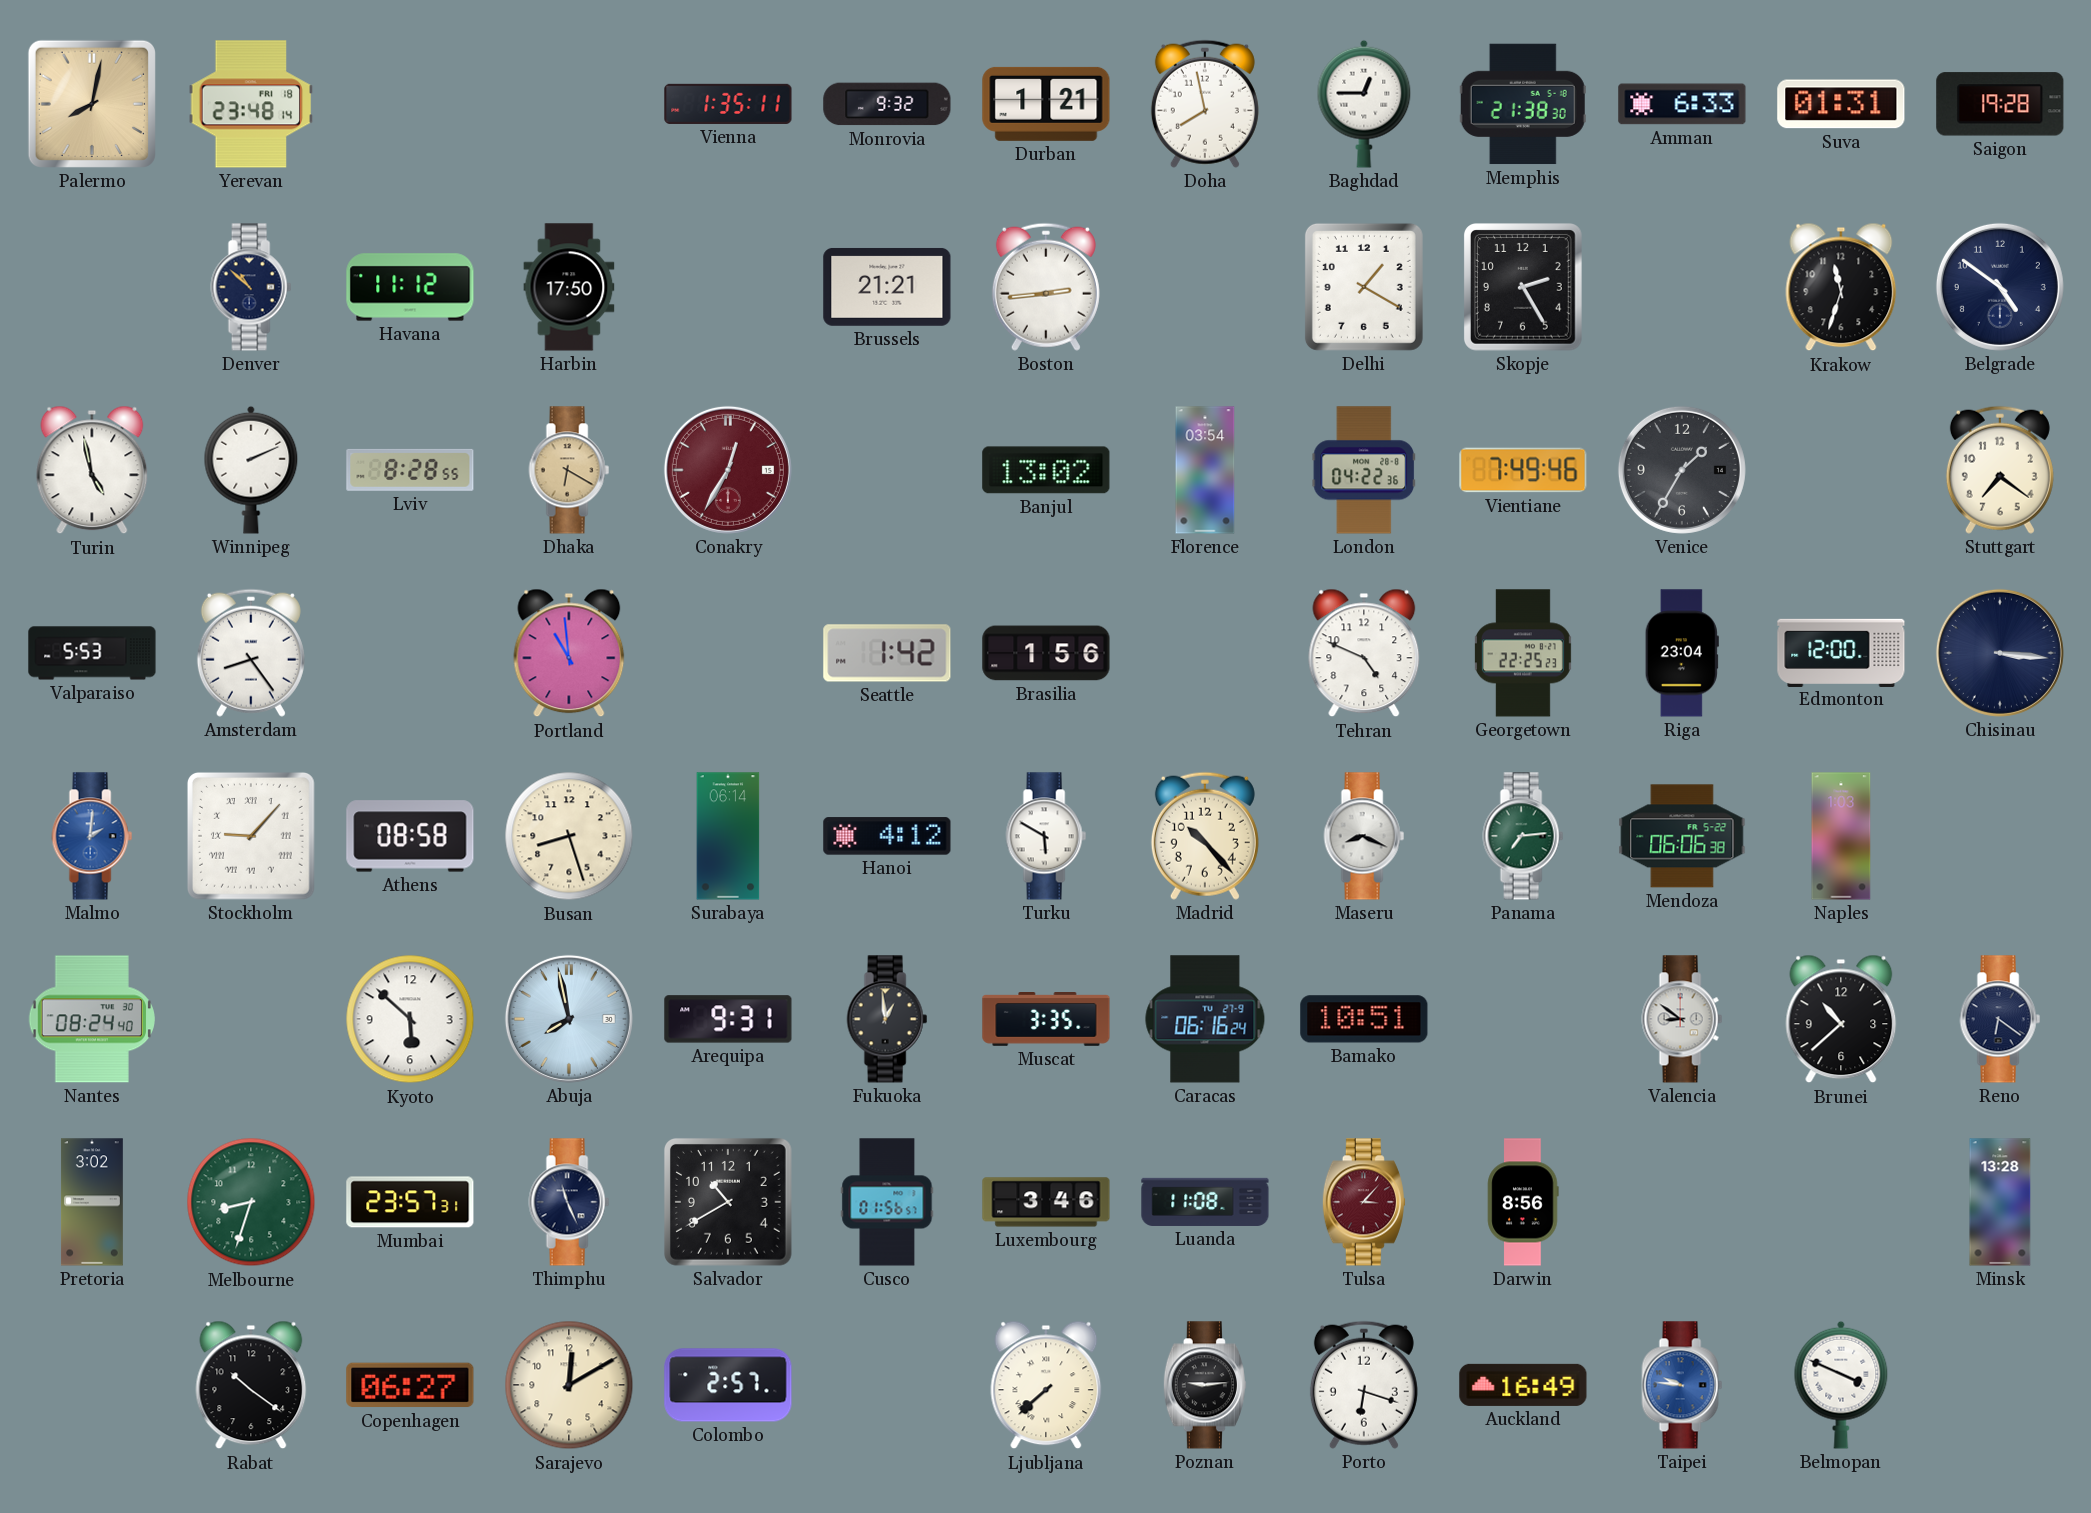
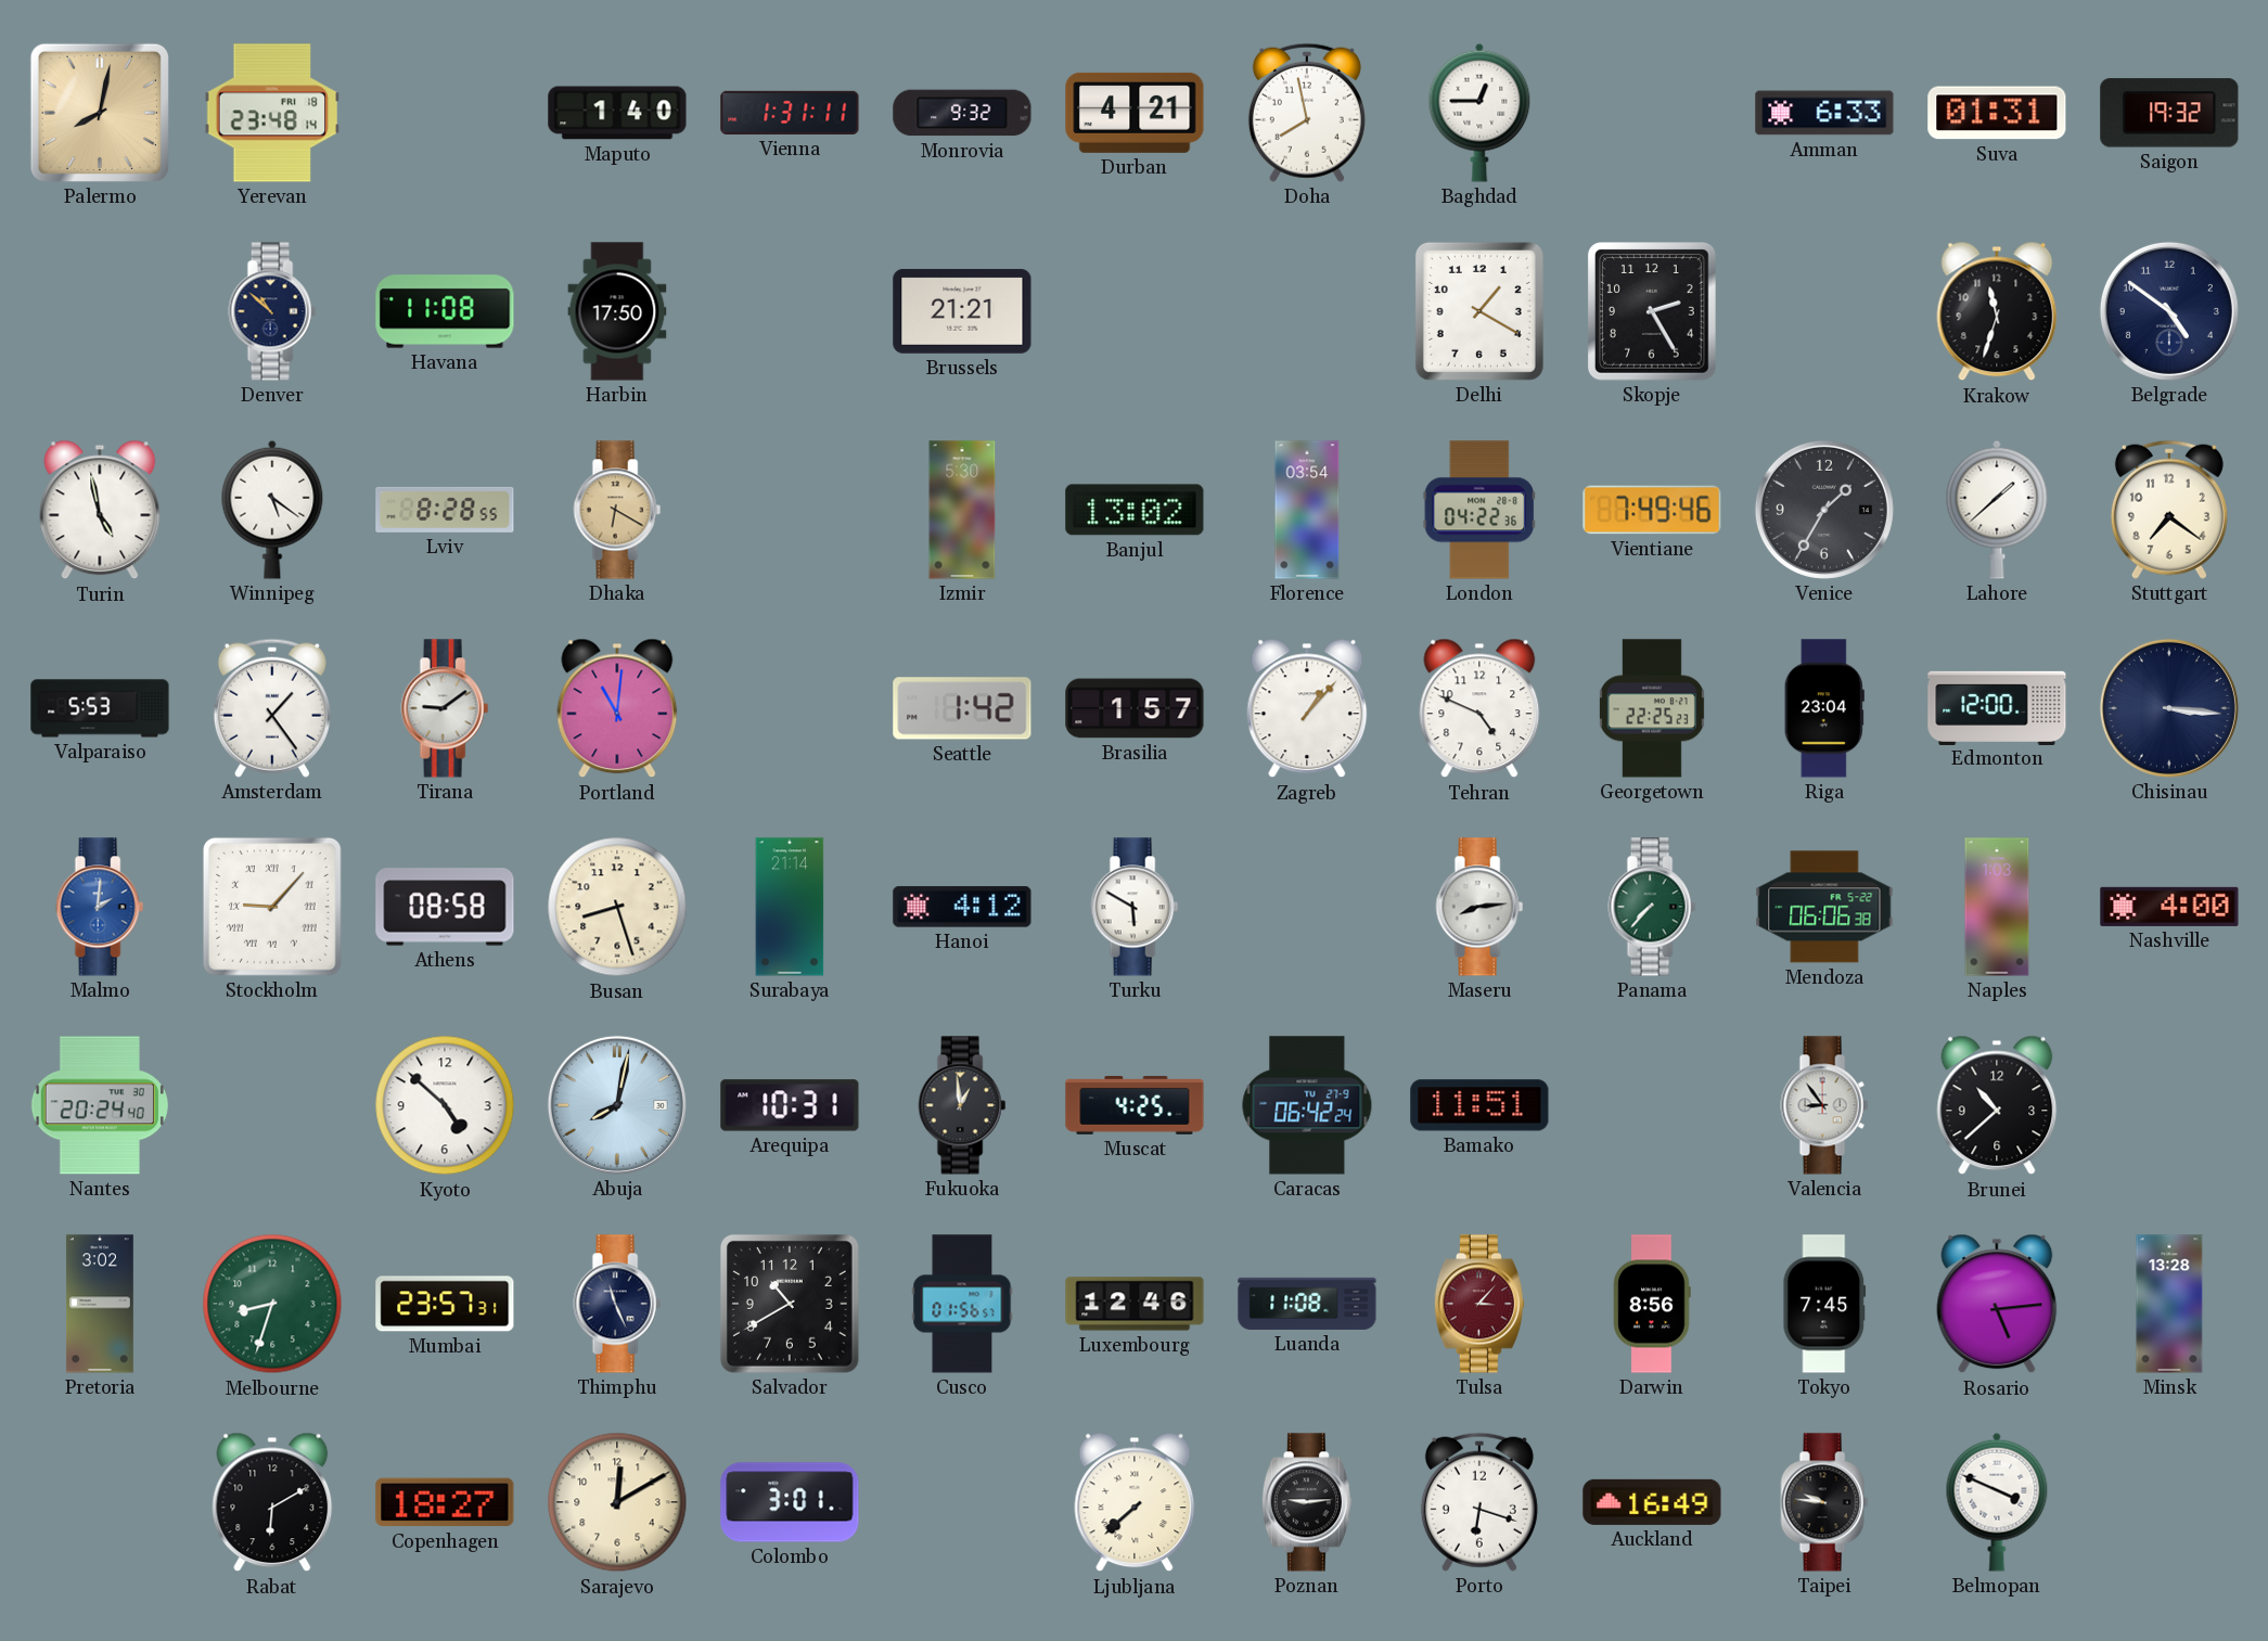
Maputo: none -> 1:40 (617, 113)
Vienna: 1:35 -> 1:31 (790, 113)
Durban: 1:21 -> 4:21 (1135, 113)
Memphis: 21:38 -> none (1523, 104)
Saigon: 19:28 -> 19:32 (2169, 113)
Havana: 11:12 -> 11:08 (445, 311)
Boston: 2:44 -> none (1046, 287)
Winnipeg: 2:11 -> 5:21 (272, 510)
Conakry: 12:35 -> none (728, 470)
Izmir: none -> 5:30 (962, 510)
Lahore: none -> 1:38 (1997, 510)
Amsterdam: 8:24 -> 1:24 (272, 708)
Tirana: none -> 9:09 (445, 708)
Portland: 10:59 -> 11:01 (617, 708)
Brasilia: 1:56 -> 1:57 (1135, 708)
Zagreb: none -> 1:07 (1307, 708)
Surabaya: 06:14 -> 21:14 (790, 907)
Madrid: 10:23 -> none (1205, 836)
Maseru: 8:19 -> 8:14 (1479, 907)
Panama: 7:14 -> 7:37 (1652, 907)
Nashville: none -> 4:00 (2169, 907)
Nantes: 08:24 -> 20:24 (100, 1105)
Kyoto: 5:52 -> 4:52 (445, 1105)
Abuja: 7:58 -> 8:02 (617, 1105)
Arequipa: 9:31 -> 10:31 (790, 1105)
Muscat: 3:35 -> 4:25 (1135, 1106)
Caracas: 06:16 -> 06:42 (1307, 1105)
Bamako: 10:51 -> 11:51 (1479, 1105)
Valencia: 8:51 -> 8:54 (1824, 1105)
Reno: 6:21 -> none (2000, 1019)
Luxembourg: 3:46 -> 12:46 (1135, 1304)
Tokyo: none -> 7:45 (1824, 1304)
Rosario: none -> 5:14 (1997, 1304)
Rabat: 10:21 -> 6:10 (272, 1502)
Copenhagen: 06:27 -> 18:27 (445, 1502)
Colombo: 2:57 -> 3:01 (790, 1502)
Taipei dial: blue -> black (1824, 1502)
